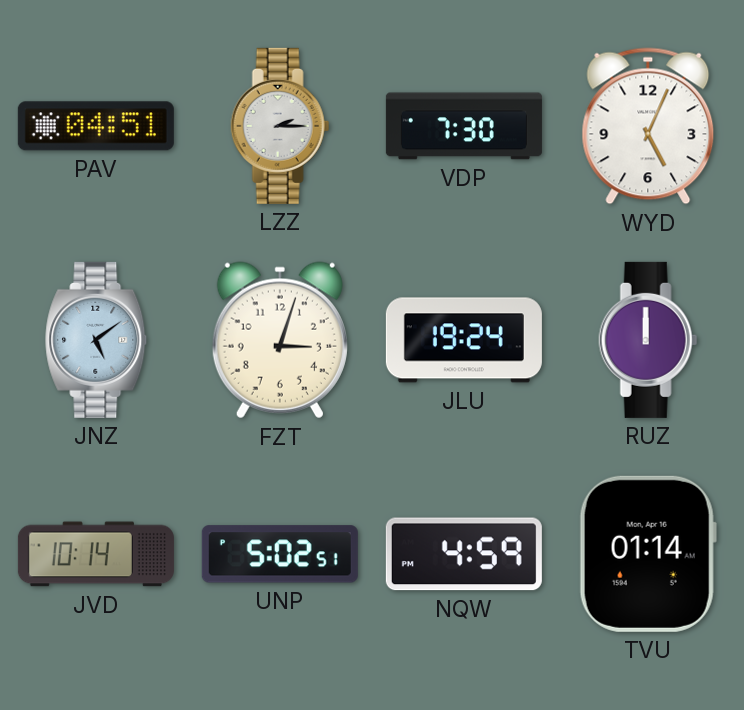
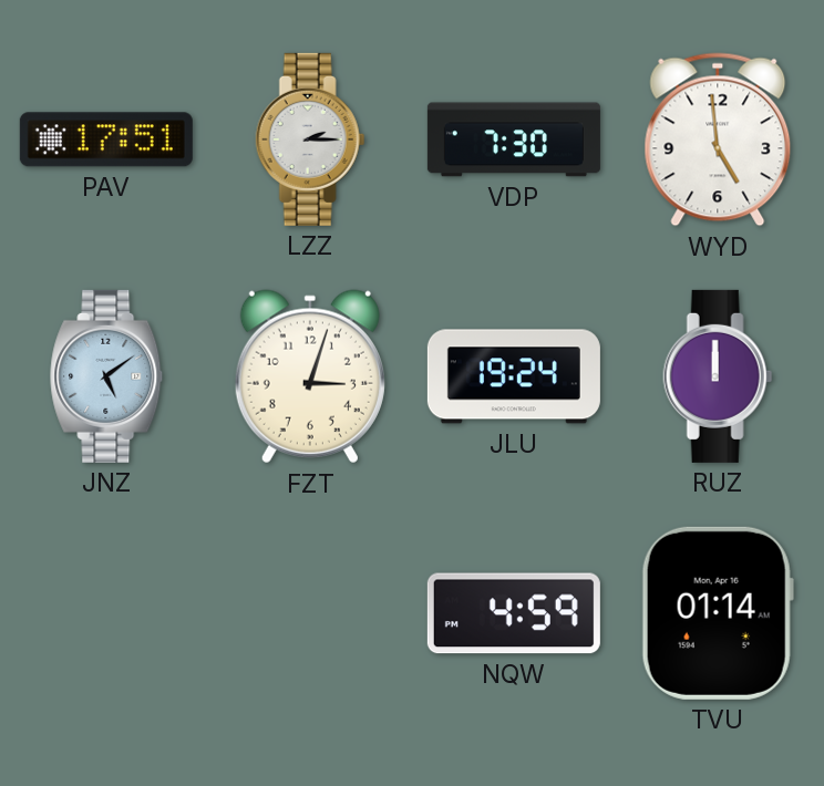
PAV: 04:51 -> 17:51 (106, 139)
WYD: 5:04 -> 4:59 (718, 139)
JVD: 10:14 -> none (96, 554)
UNP: 5:02 -> none (280, 554)
